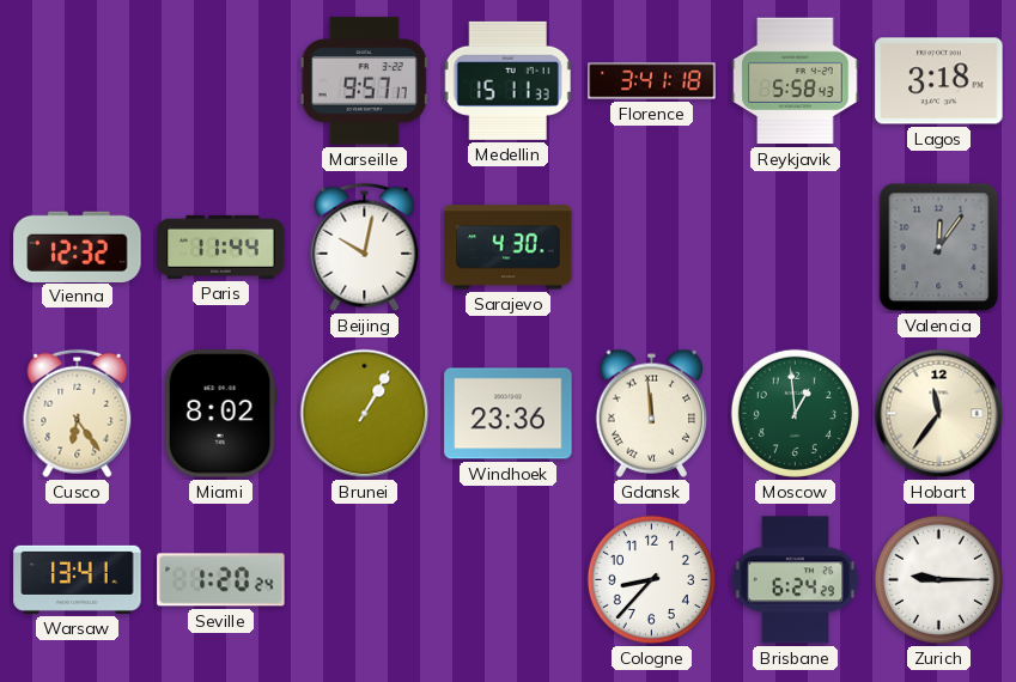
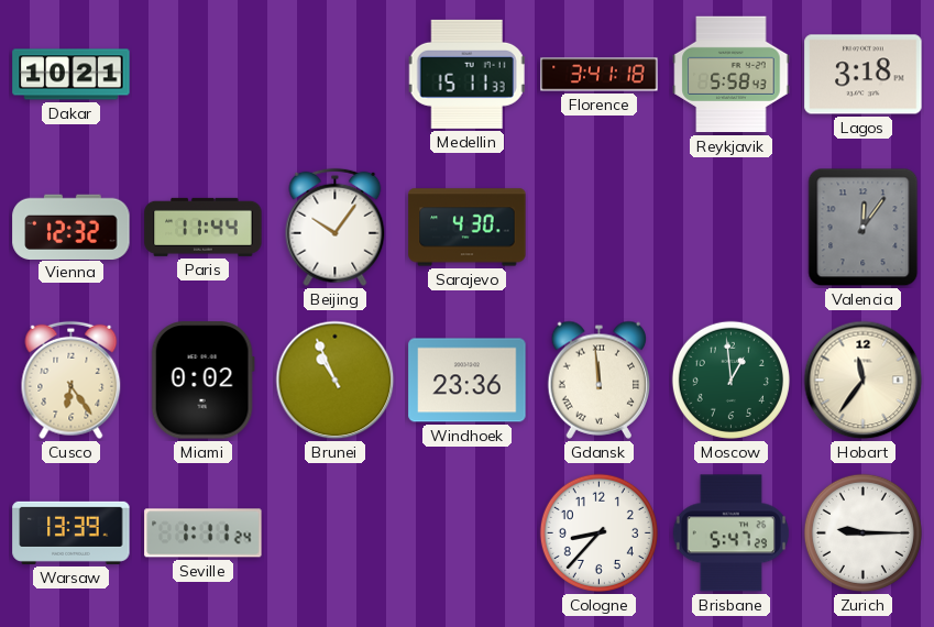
Dakar: none -> 10:21 (72, 75)
Marseille: 9:57 -> none (364, 81)
Beijing: 10:02 -> 10:06 (336, 228)
Miami: 8:02 -> 0:02 (202, 381)
Brunei: 1:05 -> 10:56 (336, 381)
Warsaw: 13:41 -> 13:39 (72, 532)
Seville: 1:20 -> 1:11 (204, 533)
Brisbane: 6:24 -> 5:47 (730, 533)
